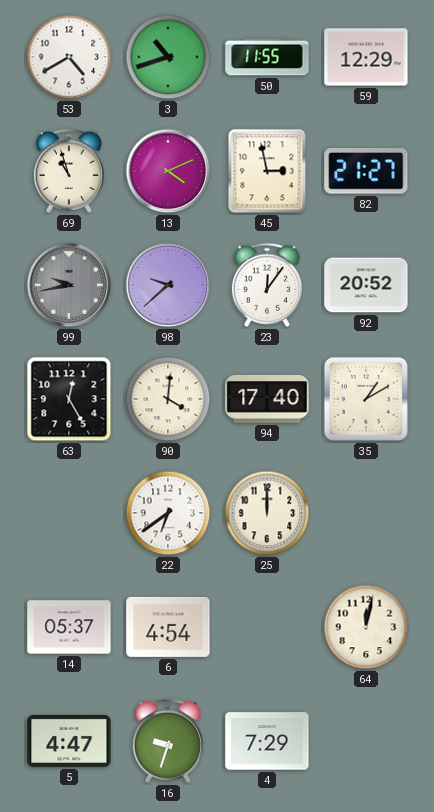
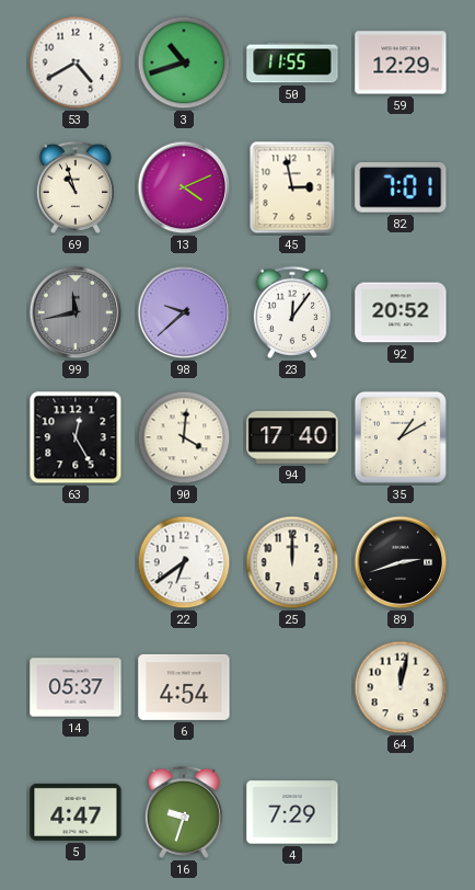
82: 21:27 -> 7:01 (401, 187)
99: 9:43 -> 11:43 (76, 312)
89: none -> 2:42 (401, 562)
